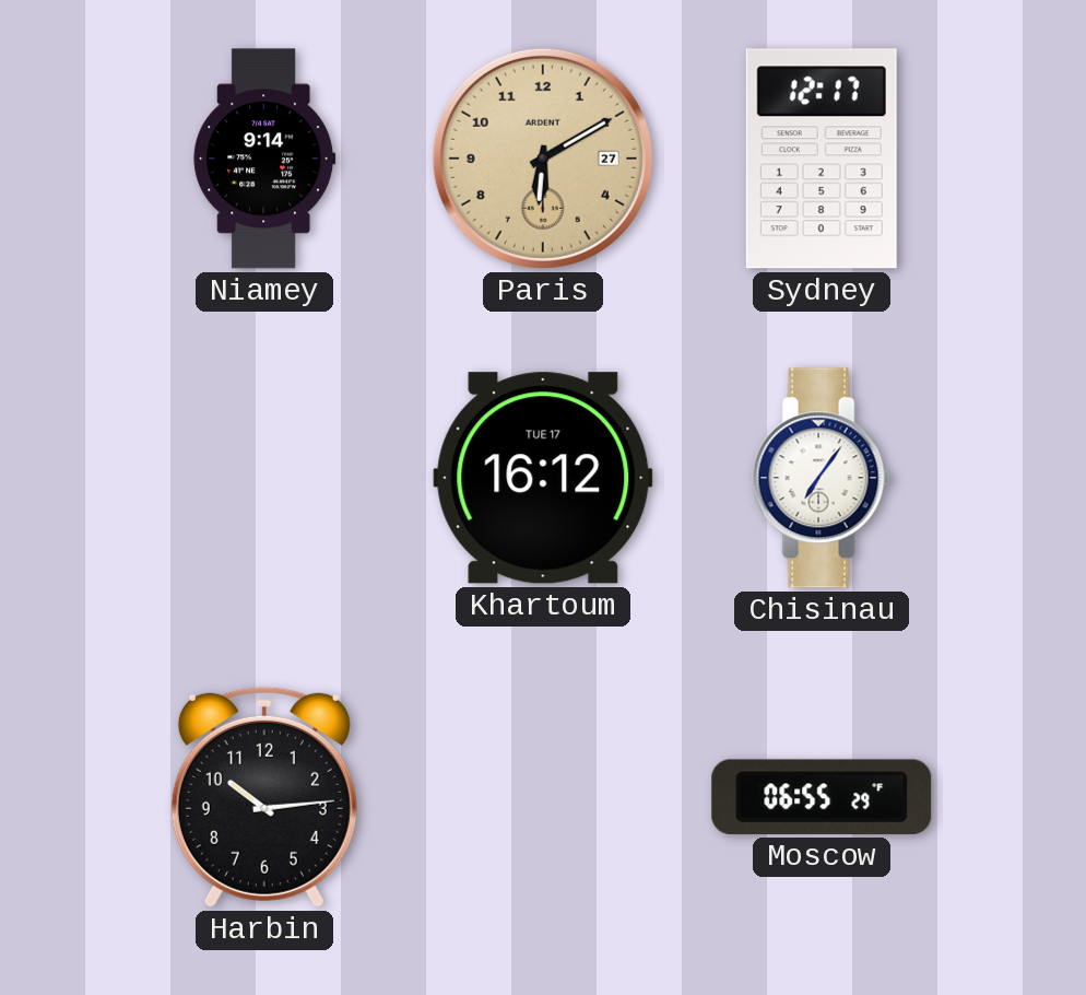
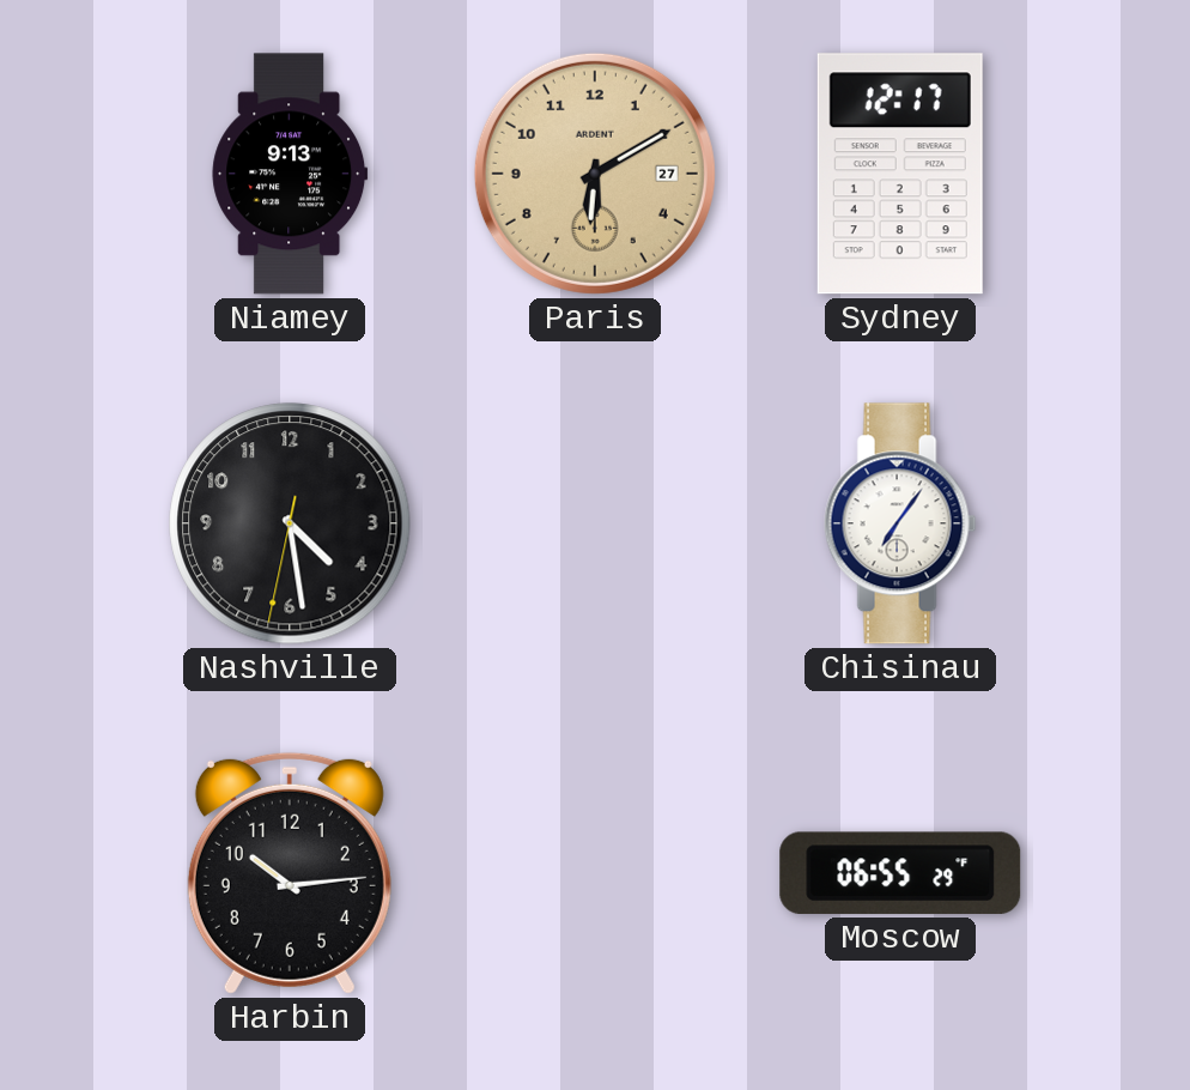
Niamey: 9:14 -> 9:13 (290, 174)
Nashville: none -> 4:28 (290, 523)
Khartoum: 16:12 -> none (543, 478)
